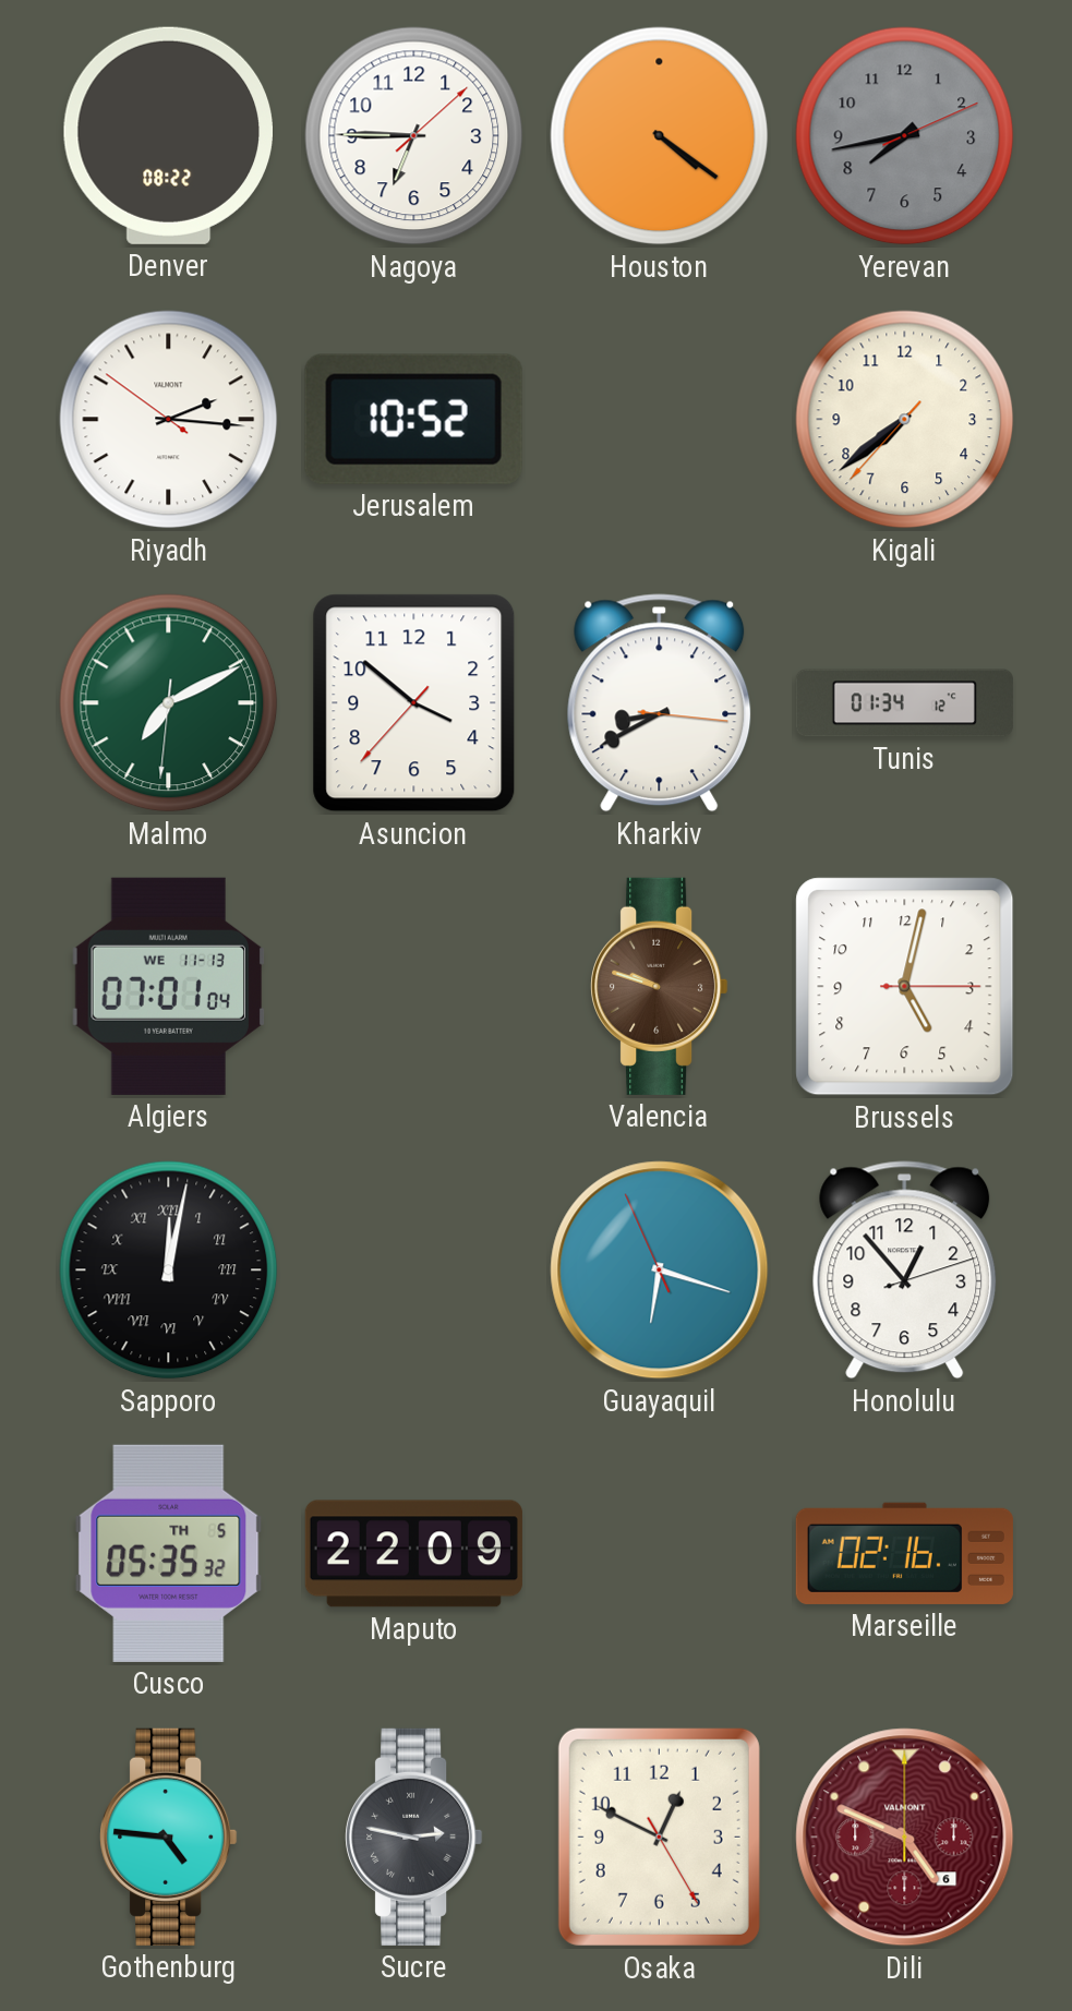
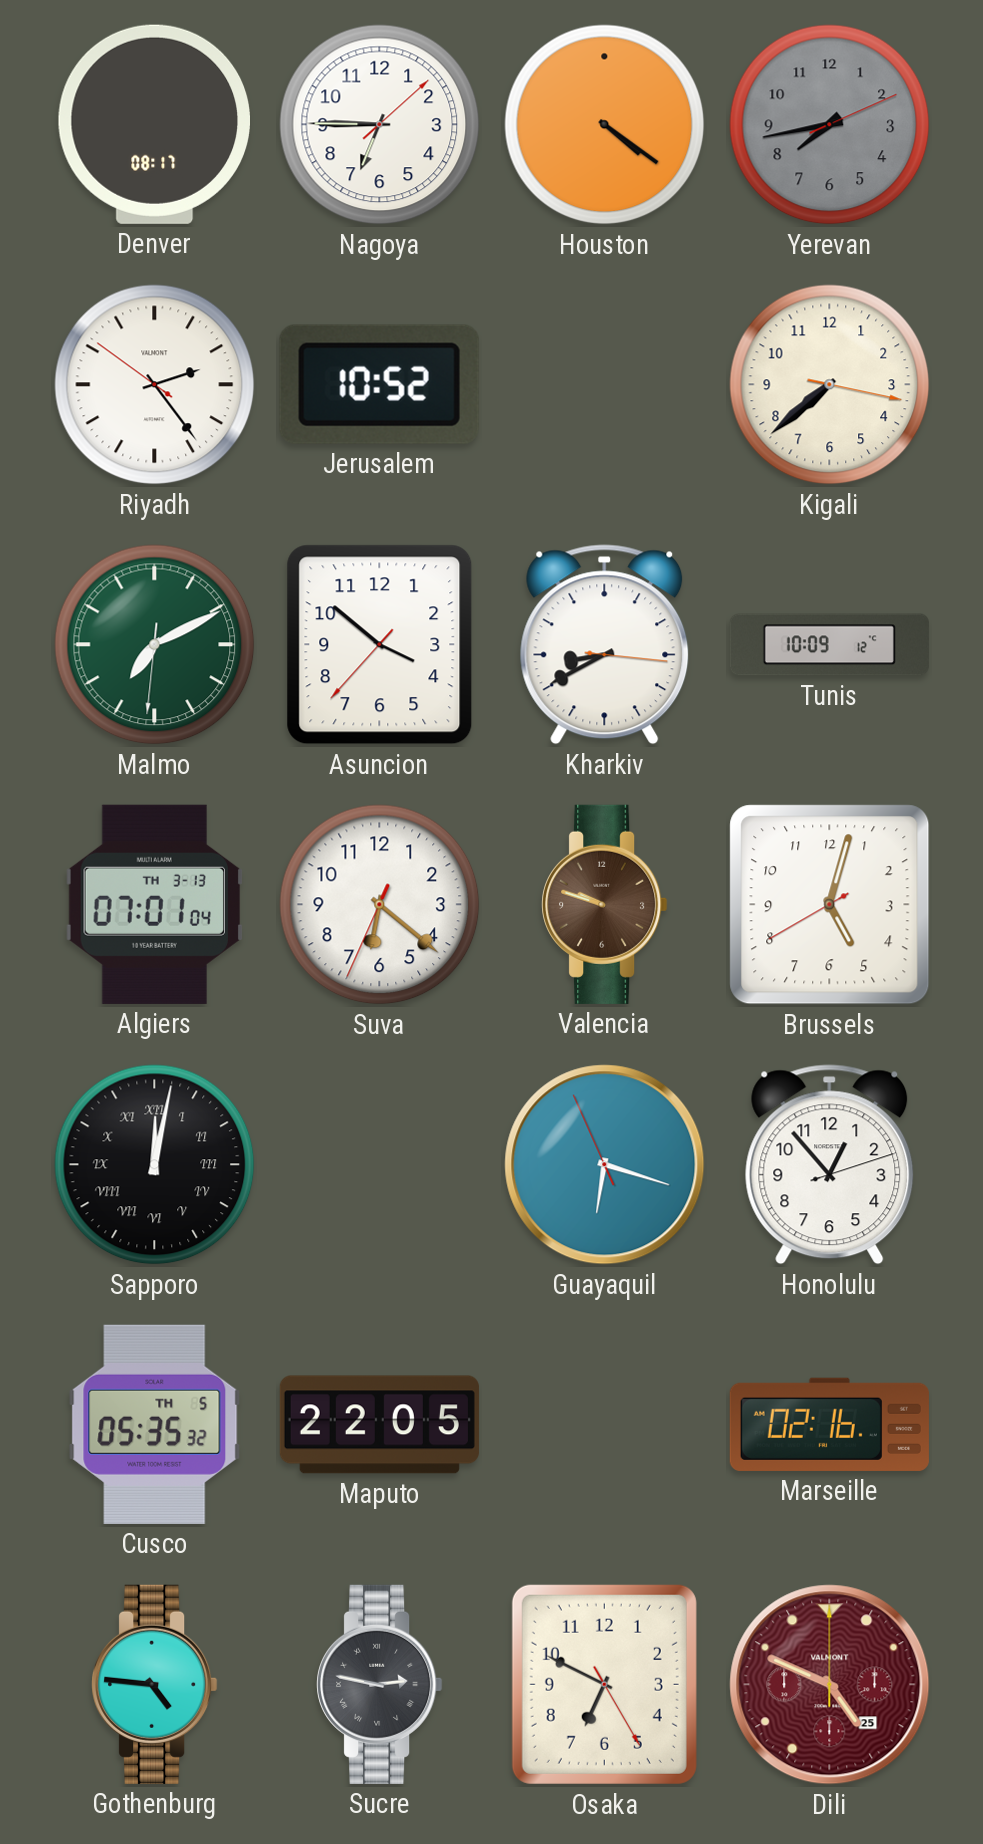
Denver: 08:22 -> 08:17 (154, 124)
Riyadh: 2:15 -> 2:23 (155, 385)
Kigali: 7:38:37 -> 7:38:17 (830, 385)
Tunis: 01:34 -> 10:09 (829, 645)
Algiers date: WE 11-13 -> TH 3-13 (154, 904)
Suva: none -> 6:21 (380, 905)
Brussels: 5:02:15 -> 5:02:40 (830, 905)
Maputo: 22:09 -> 22:05 (379, 1425)
Osaka: 12:49 -> 6:49 (604, 1684)
Dili date: 6 -> 25 (830, 1685)
